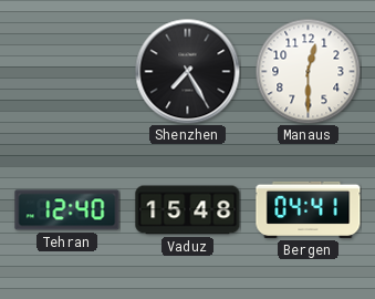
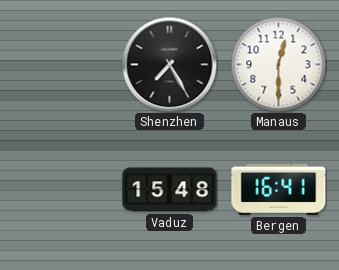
Tehran: 12:40 -> none (67, 210)
Bergen: 04:41 -> 16:41 (279, 189)
